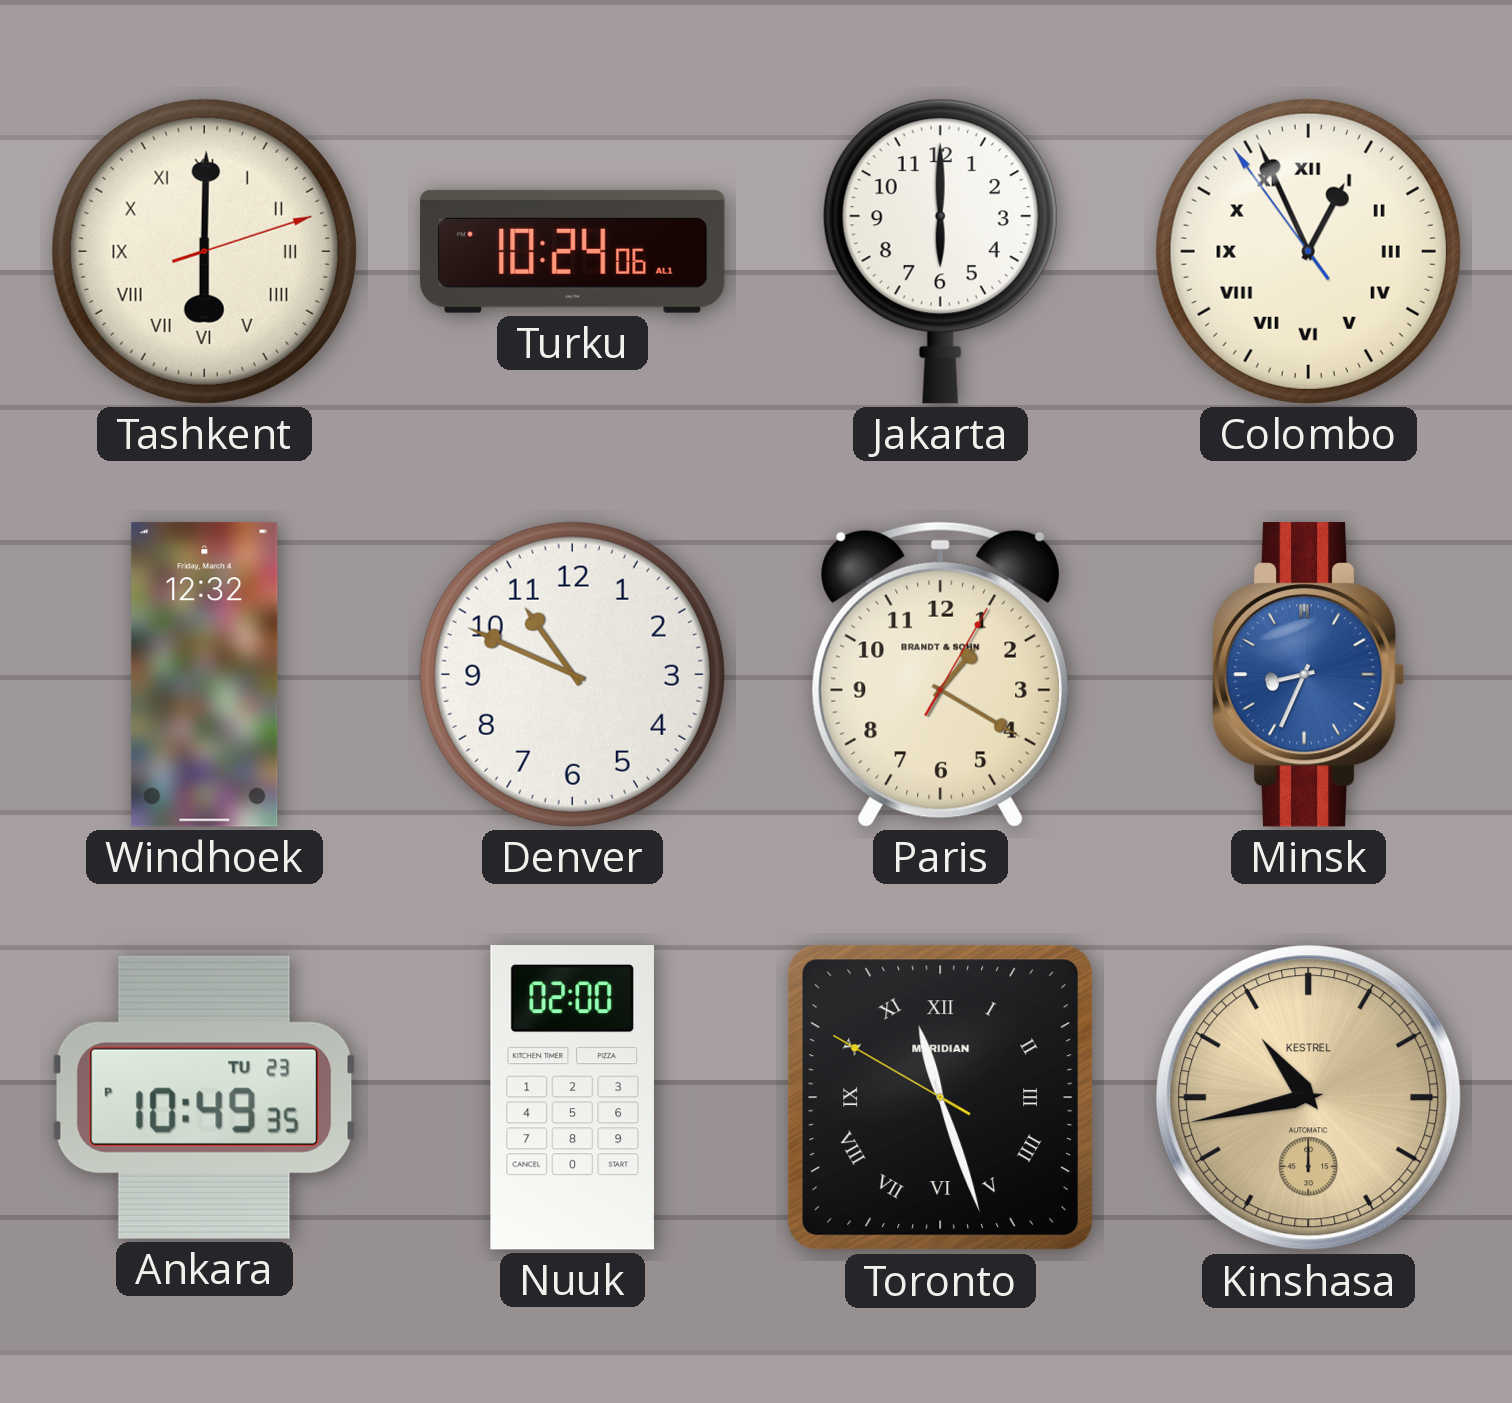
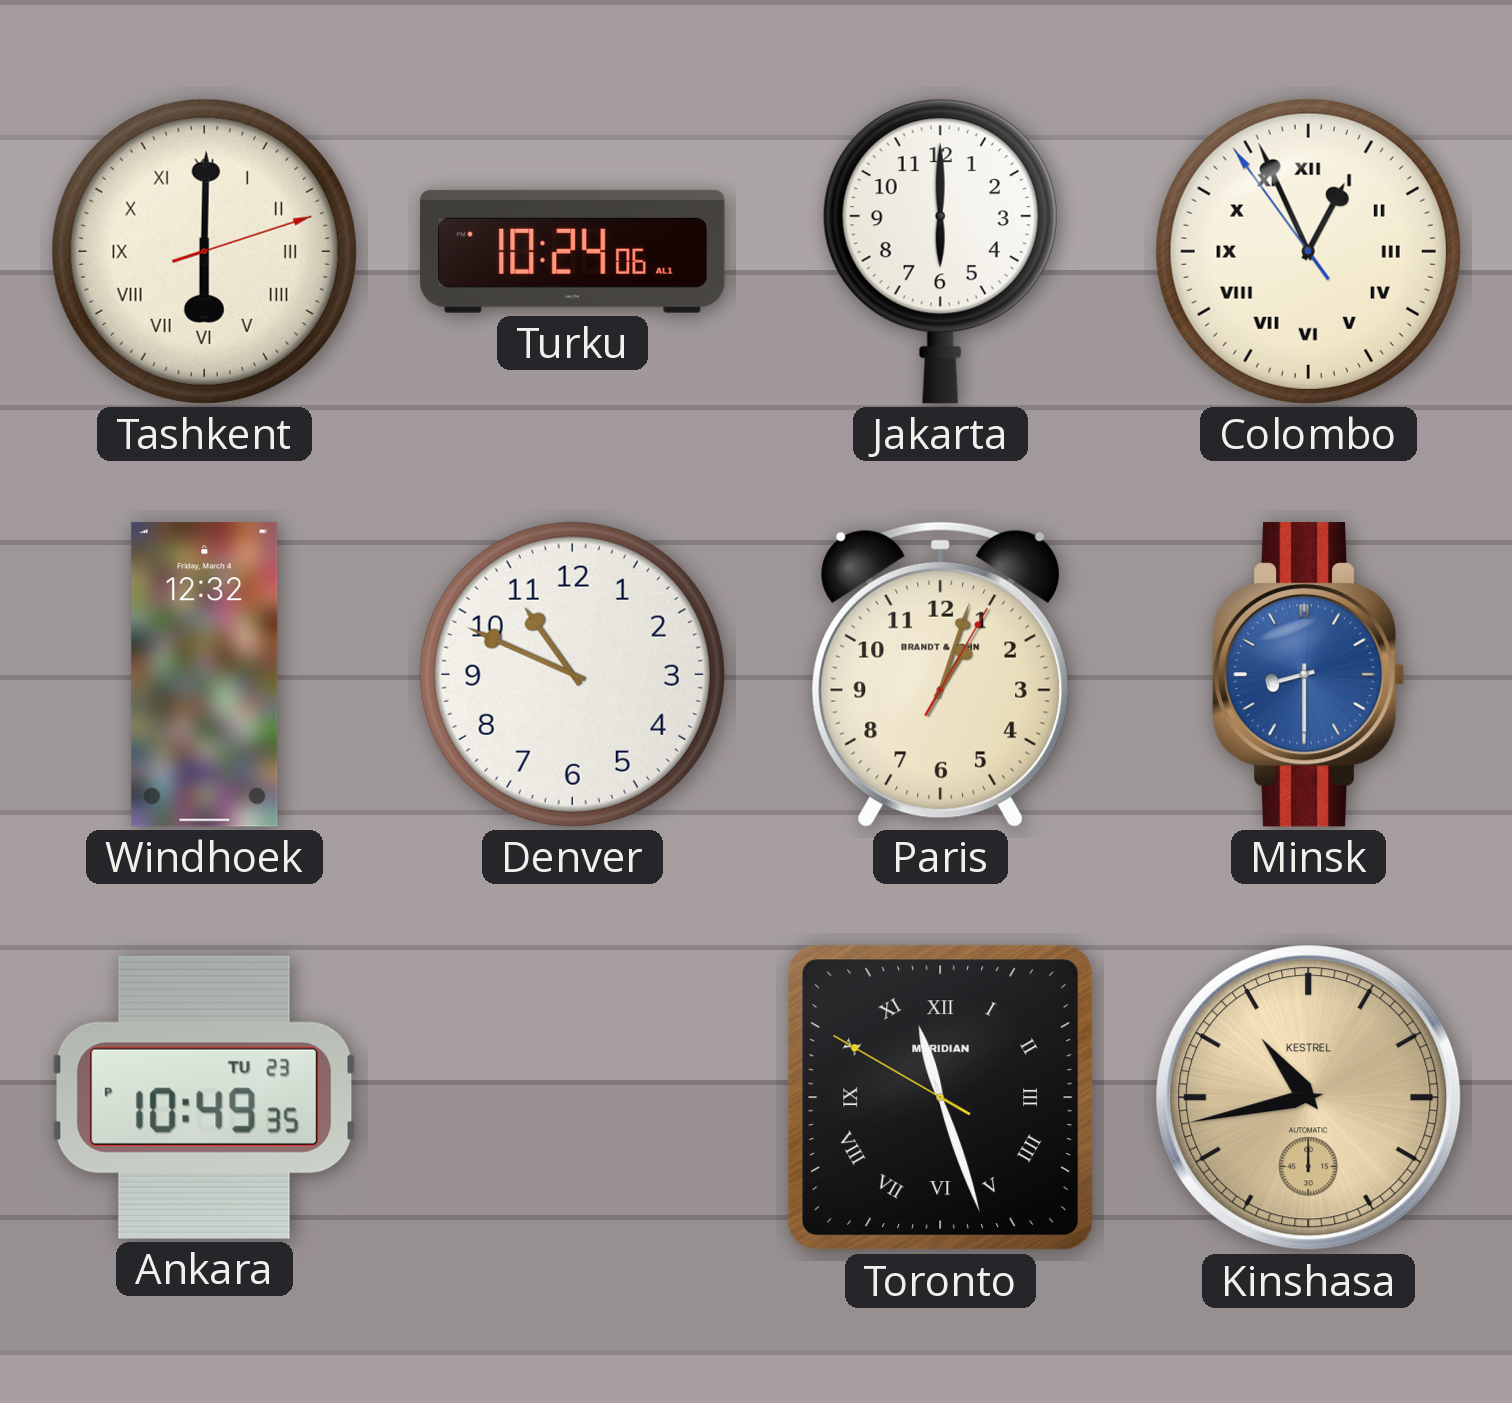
Paris: 1:20 -> 1:03 (940, 674)
Minsk: 8:34 -> 8:30 (1308, 675)
Nuuk: 02:00 -> none (572, 1098)
